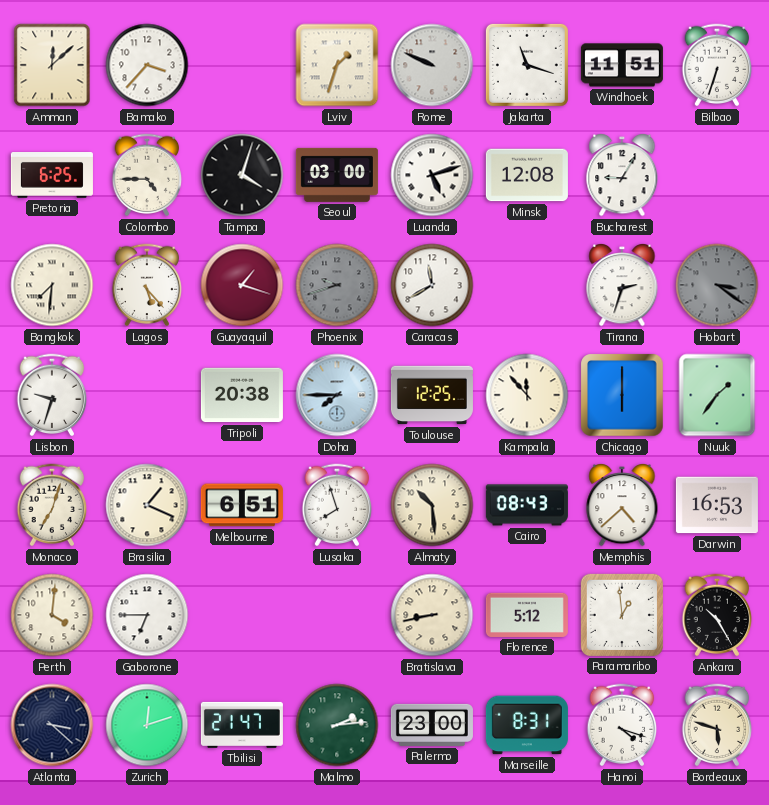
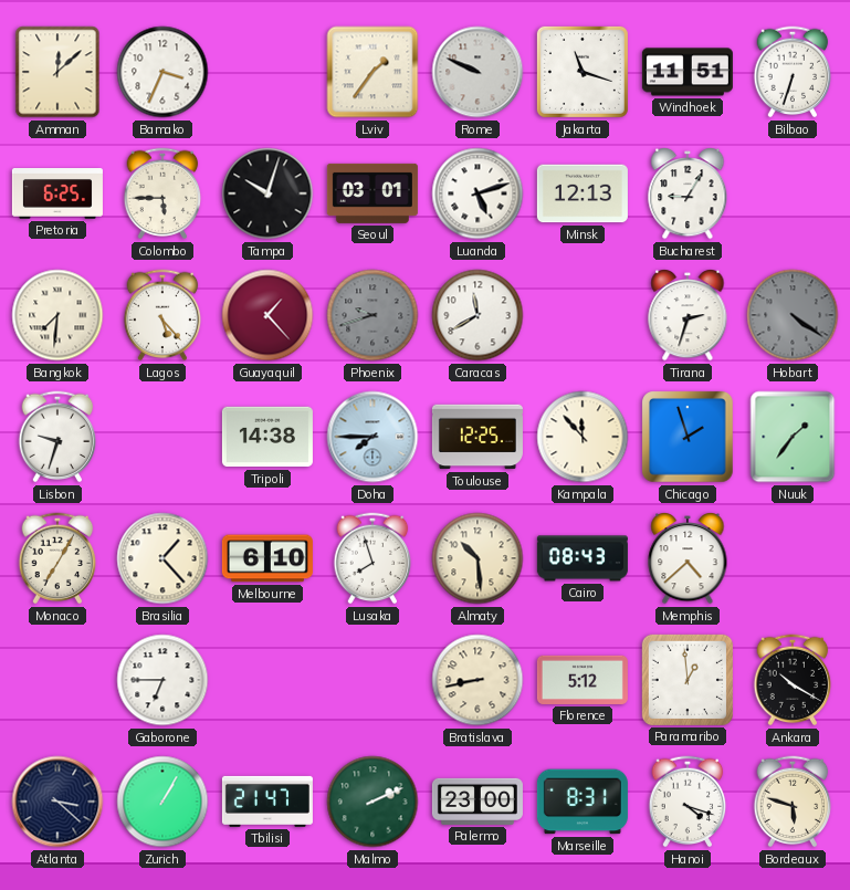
Bamako: 3:37 -> 3:34 (162, 72)
Lviv: 1:33 -> 1:36 (372, 72)
Colombo: 4:45 -> 5:45 (162, 193)
Tampa: 4:03 -> 10:03 (267, 193)
Seoul: 03:00 -> 03:01 (372, 193)
Minsk: 12:08 -> 12:13 (583, 193)
Guayaquil: 1:18 -> 1:23 (267, 315)
Hobart: 3:21 -> 4:21 (793, 315)
Tripoli: 20:38 -> 14:38 (267, 437)
Chicago: 6:00 -> 1:57 (688, 437)
Monaco: 7:03 -> 7:05 (57, 558)
Brasilia: 1:19 -> 1:23 (162, 558)
Melbourne: 6:51 -> 6:10 (267, 558)
Darwin: 16:53 -> none (717, 505)
Perth: 4:01 -> none (52, 615)
Ankara: 10:25 -> 10:20 (793, 680)
Zurich: 12:12 -> 1:05 (162, 802)
Malmo: 2:14 -> 2:11 (372, 802)
